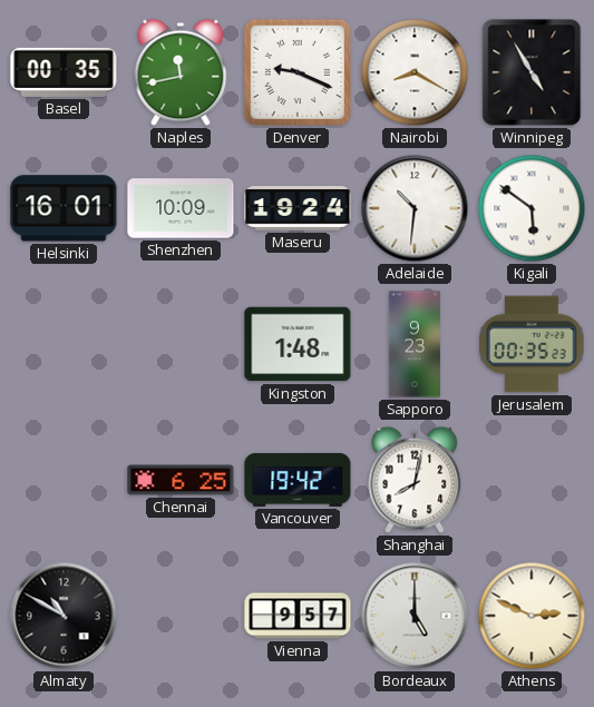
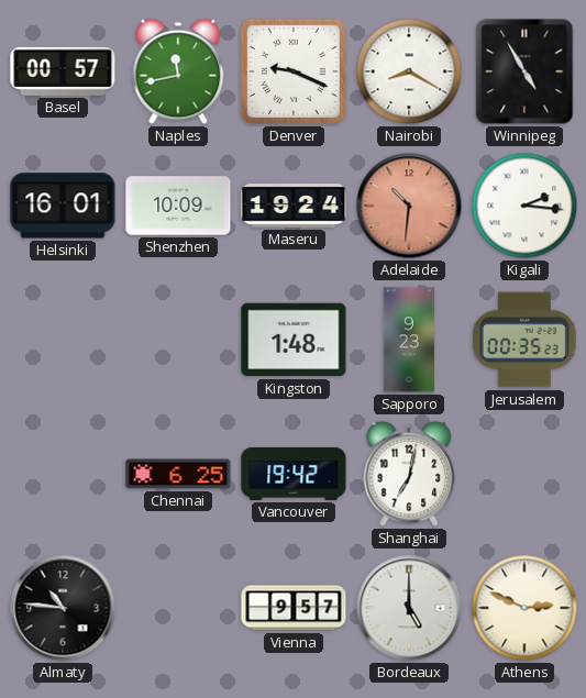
Basel: 00:35 -> 00:57 (63, 71)
Adelaide dial: white -> salmon (409, 206)
Kigali: 5:51 -> 2:16 (524, 206)
Shanghai: 8:02 -> 7:02 (409, 474)
Almaty: 10:50 -> 10:46 (63, 608)
